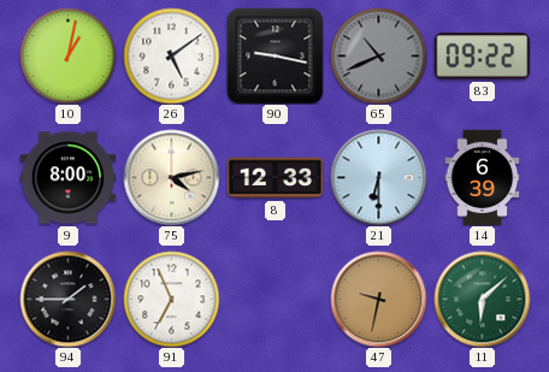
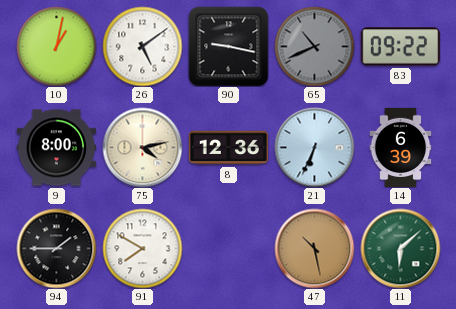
8: 12:33 -> 12:36 (228, 148)
21: 6:30 -> 6:34 (314, 147)
91: 6:56 -> 7:50 (142, 248)
47: 9:32 -> 10:28 (314, 248)
